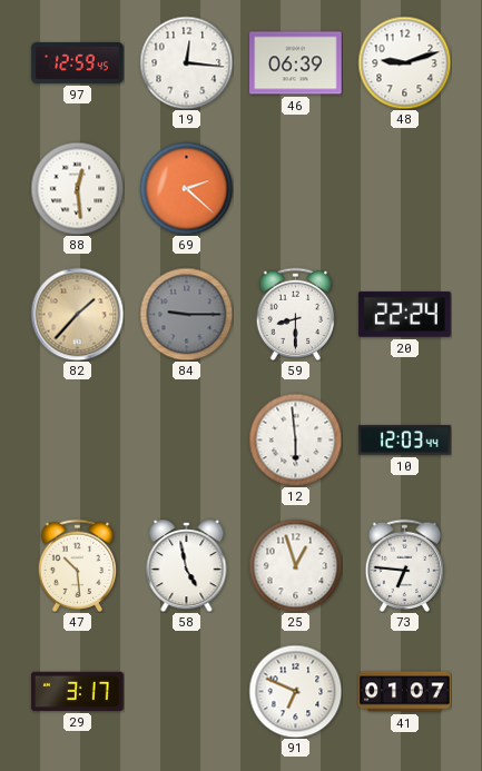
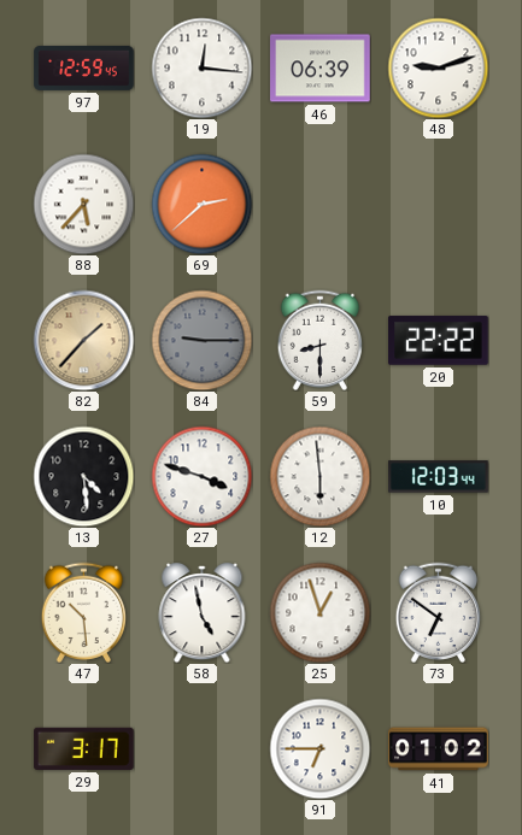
88: 12:29 -> 5:37 (83, 204)
69: 2:22 -> 2:38 (201, 204)
20: 22:24 -> 22:22 (439, 341)
13: none -> 4:29 (83, 476)
27: none -> 3:48 (201, 476)
73: 6:46 -> 6:51 (438, 612)
91: 6:49 -> 6:45 (319, 748)
41: 01:07 -> 01:02 (439, 749)
